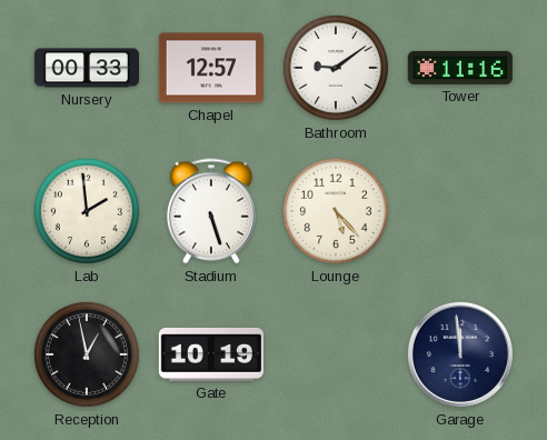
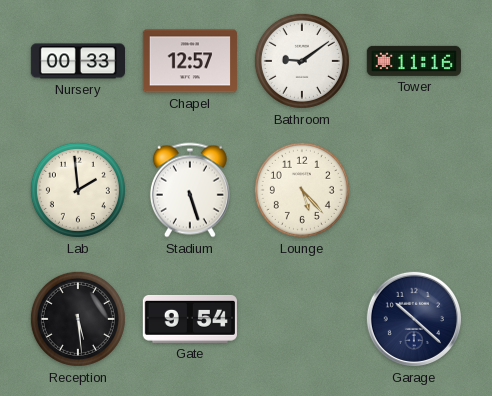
Reception: 12:58 -> 5:29 (78, 319)
Gate: 10:19 -> 9:54 (190, 319)
Garage: 11:59 -> 10:22 (414, 319)
